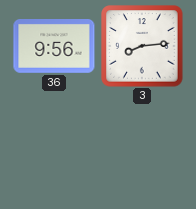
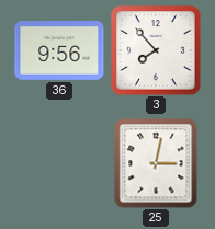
3: 8:14 -> 7:53 (156, 50)
25: none -> 3:02 (156, 163)
